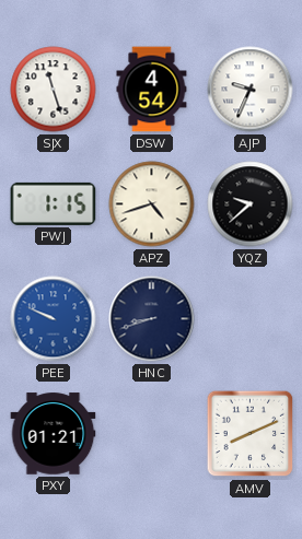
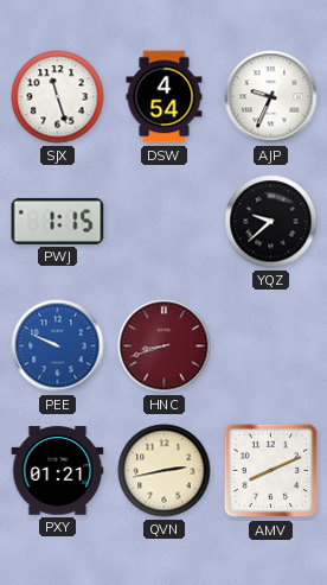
APZ: 4:42 -> none (152, 204)
HNC dial: navy -> burgundy (165, 346)
QVN: none -> 2:43 (165, 471)
